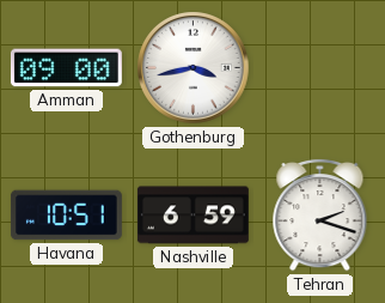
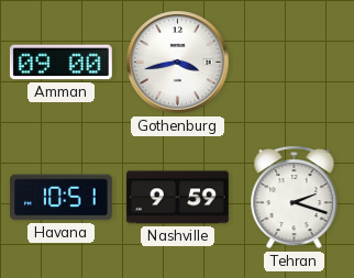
Nashville: 6:59 -> 9:59 (177, 198)
